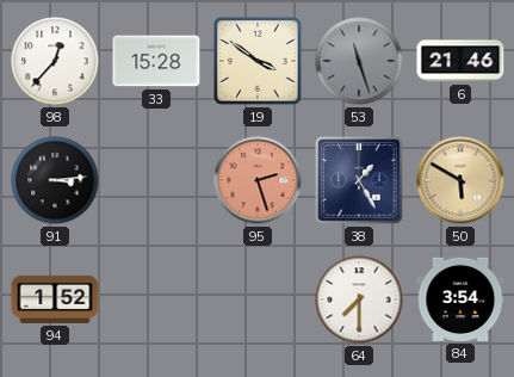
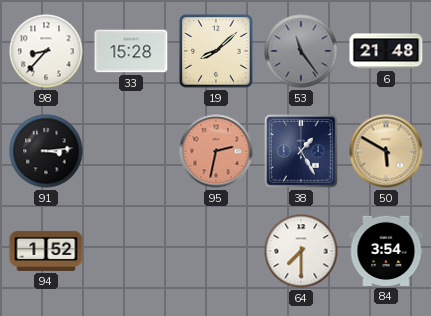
98: 12:37 -> 8:37 (46, 51)
19: 3:51 -> 8:08 (216, 51)
53: 11:27 -> 11:24 (301, 51)
6: 21:46 -> 21:48 (386, 51)
95: 2:27 -> 2:32 (216, 151)
